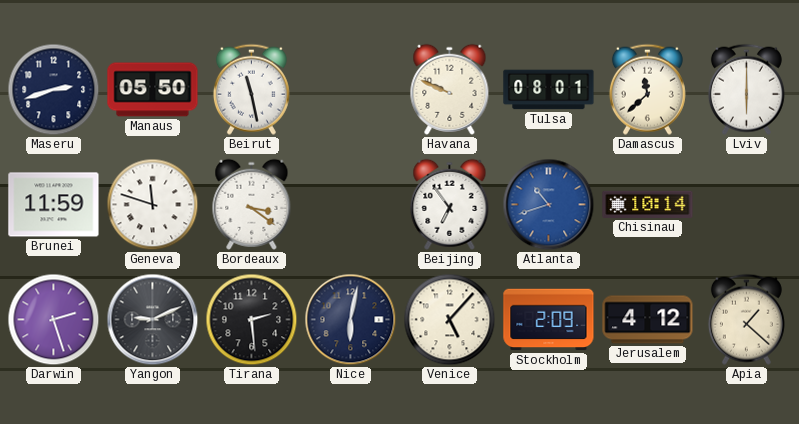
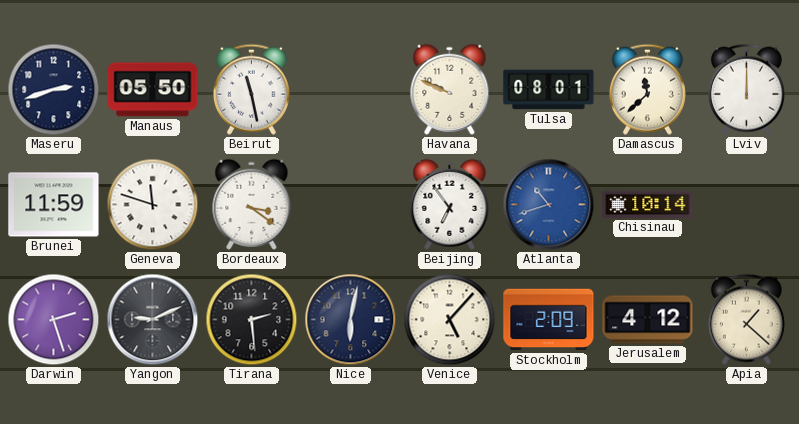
Lviv: 6:00 -> 12:00 (746, 89)
